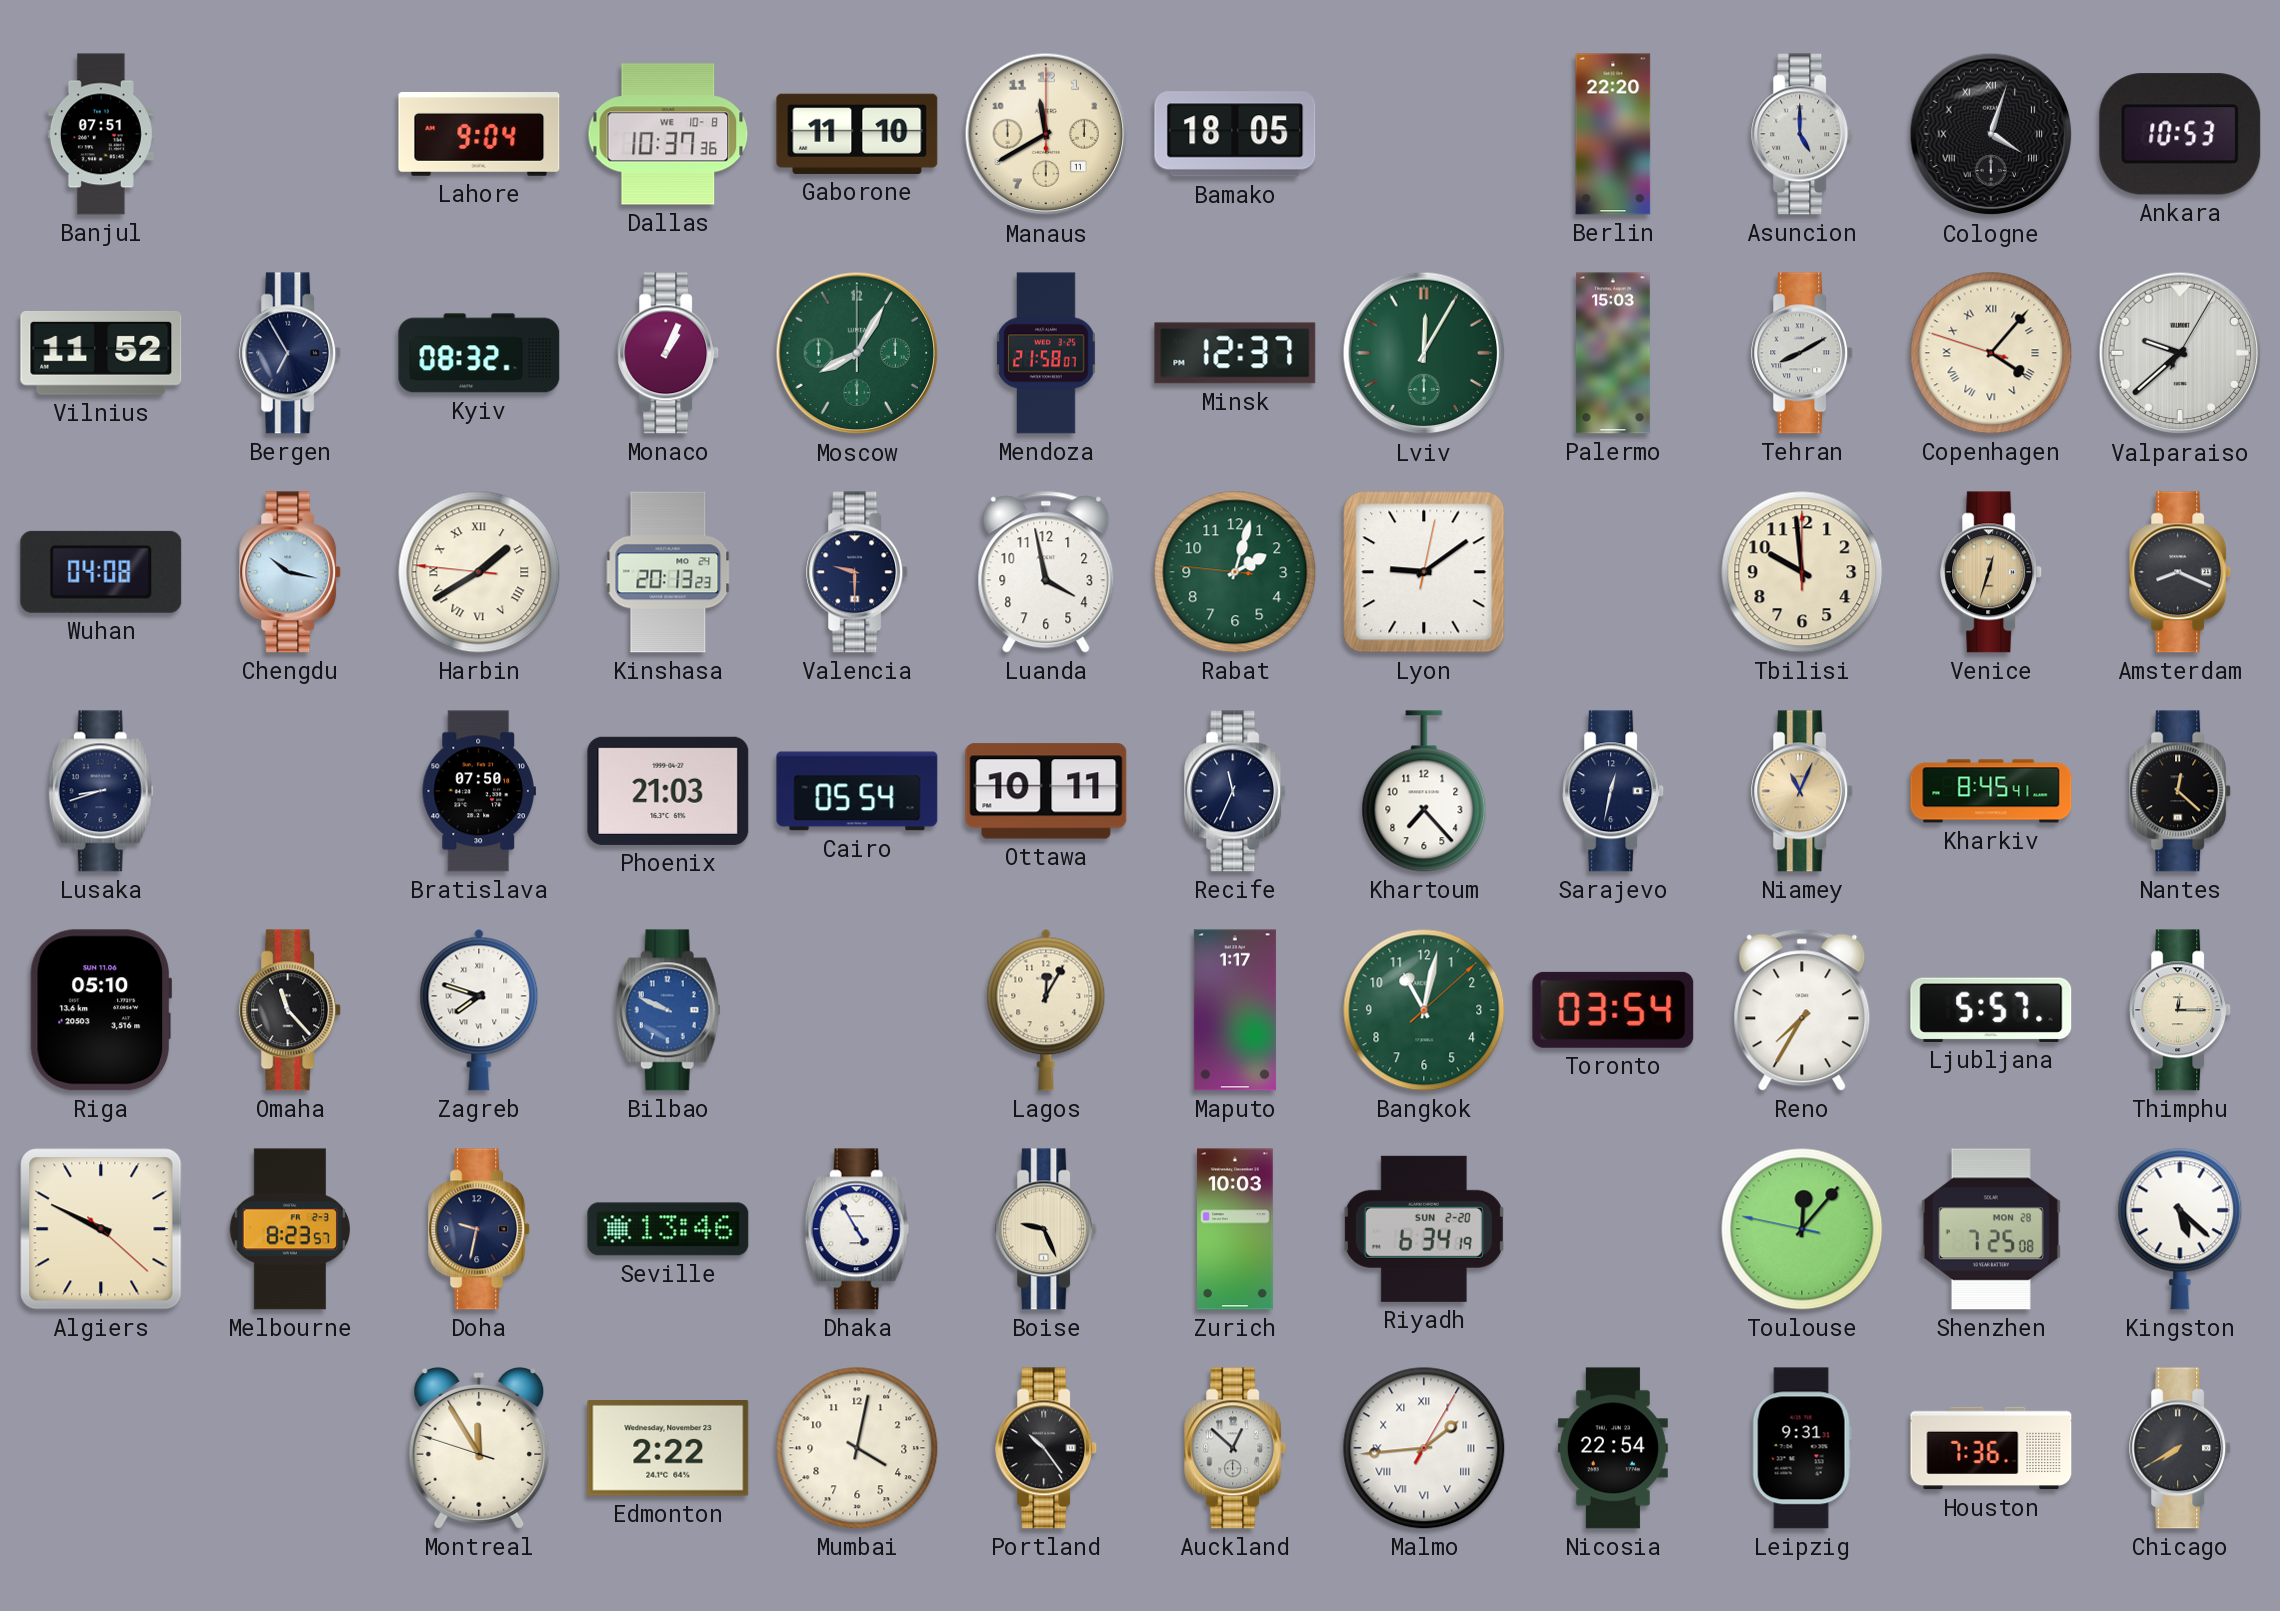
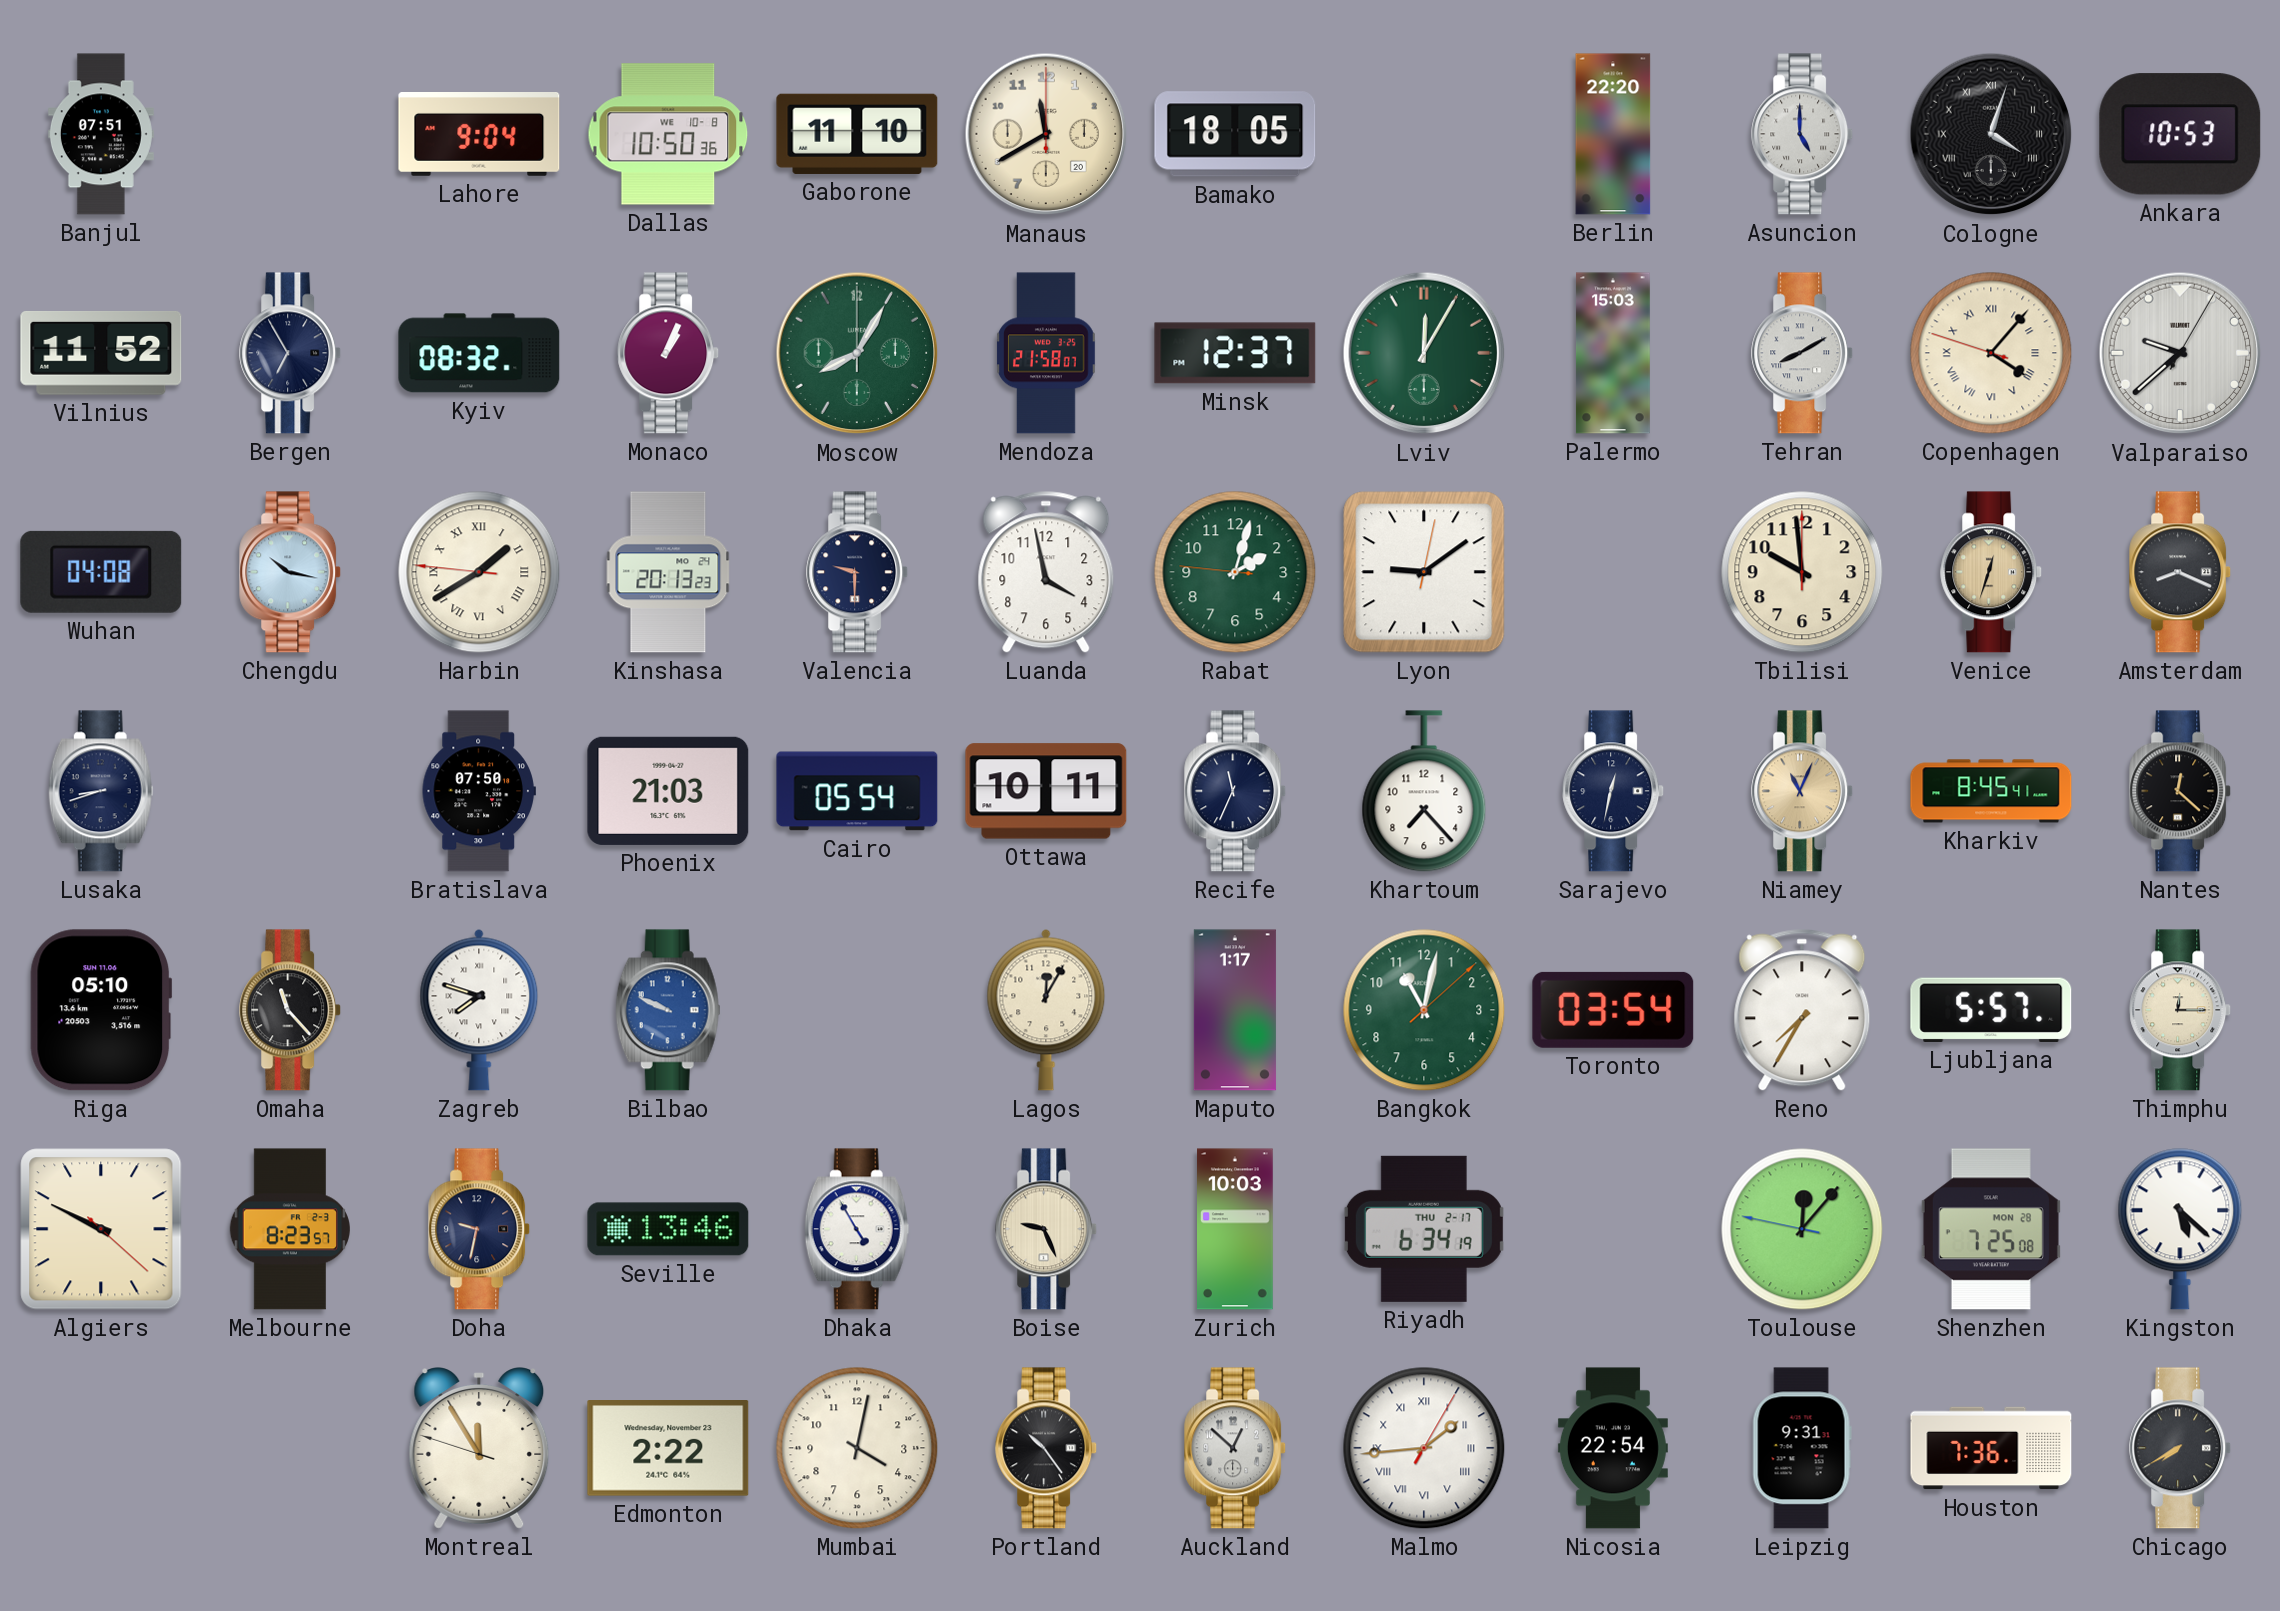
Dallas: 10:37 -> 10:50 (668, 134)
Manaus date: 11 -> 20 (1046, 134)
Riyadh date: SUN 2-20 -> THU 2-17 (1424, 1229)
